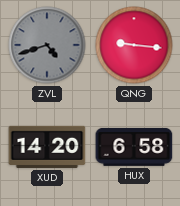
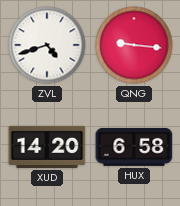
ZVL dial: grey -> white (47, 45)
